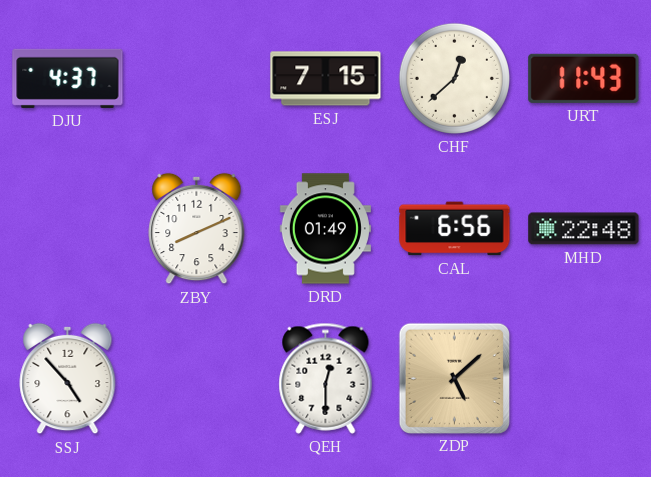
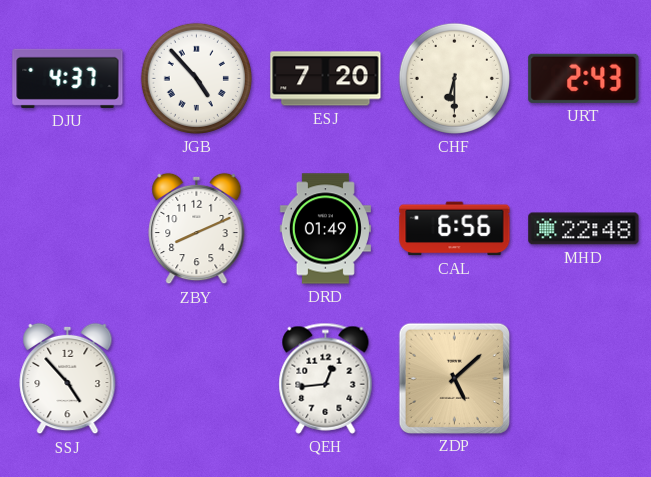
JGB: none -> 4:53 (196, 78)
ESJ: 7:15 -> 7:20 (326, 79)
CHF: 12:38 -> 6:30 (454, 78)
URT: 11:43 -> 2:43 (584, 78)
QEH: 12:30 -> 12:44 (326, 378)
